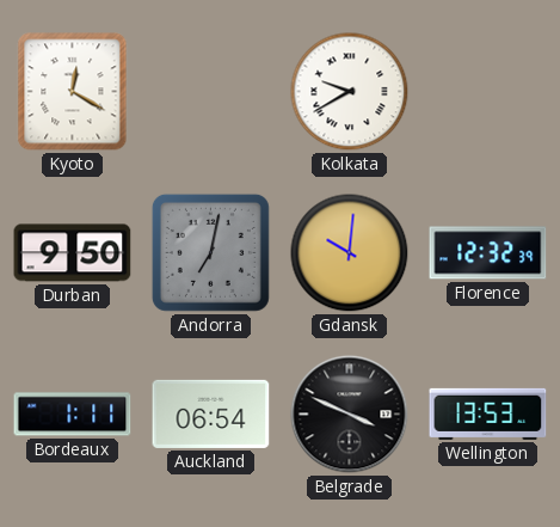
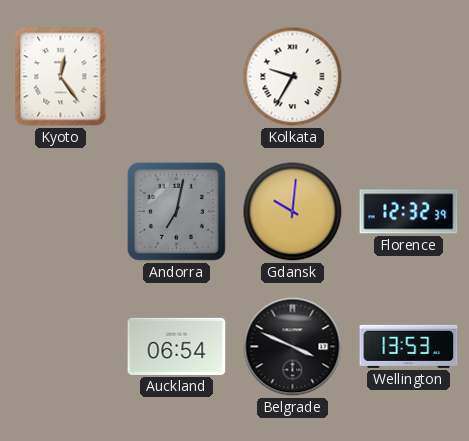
Kyoto: 12:20 -> 12:24 (61, 77)
Kolkata: 9:40 -> 9:35 (293, 77)
Durban: 9:50 -> none (73, 253)
Bordeaux: 1:11 -> none (73, 415)
